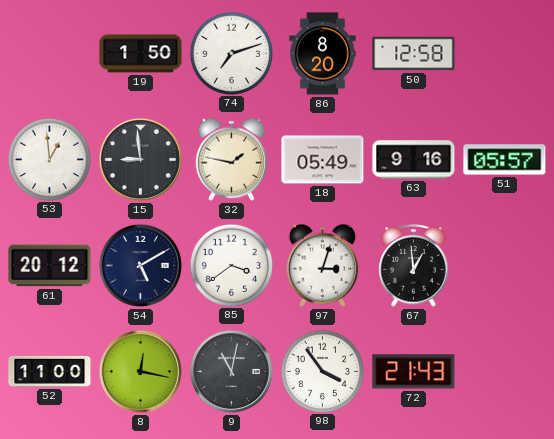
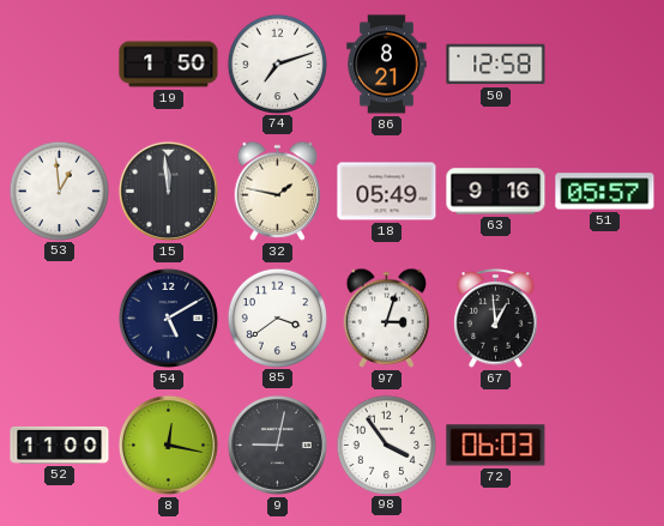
86: 8:20 -> 8:21 (387, 65)
15: 8:59 -> 11:59 (168, 191)
61: 20:12 -> none (50, 266)
9: 11:02 -> 9:02 (277, 445)
72: 21:43 -> 06:03 (496, 446)
